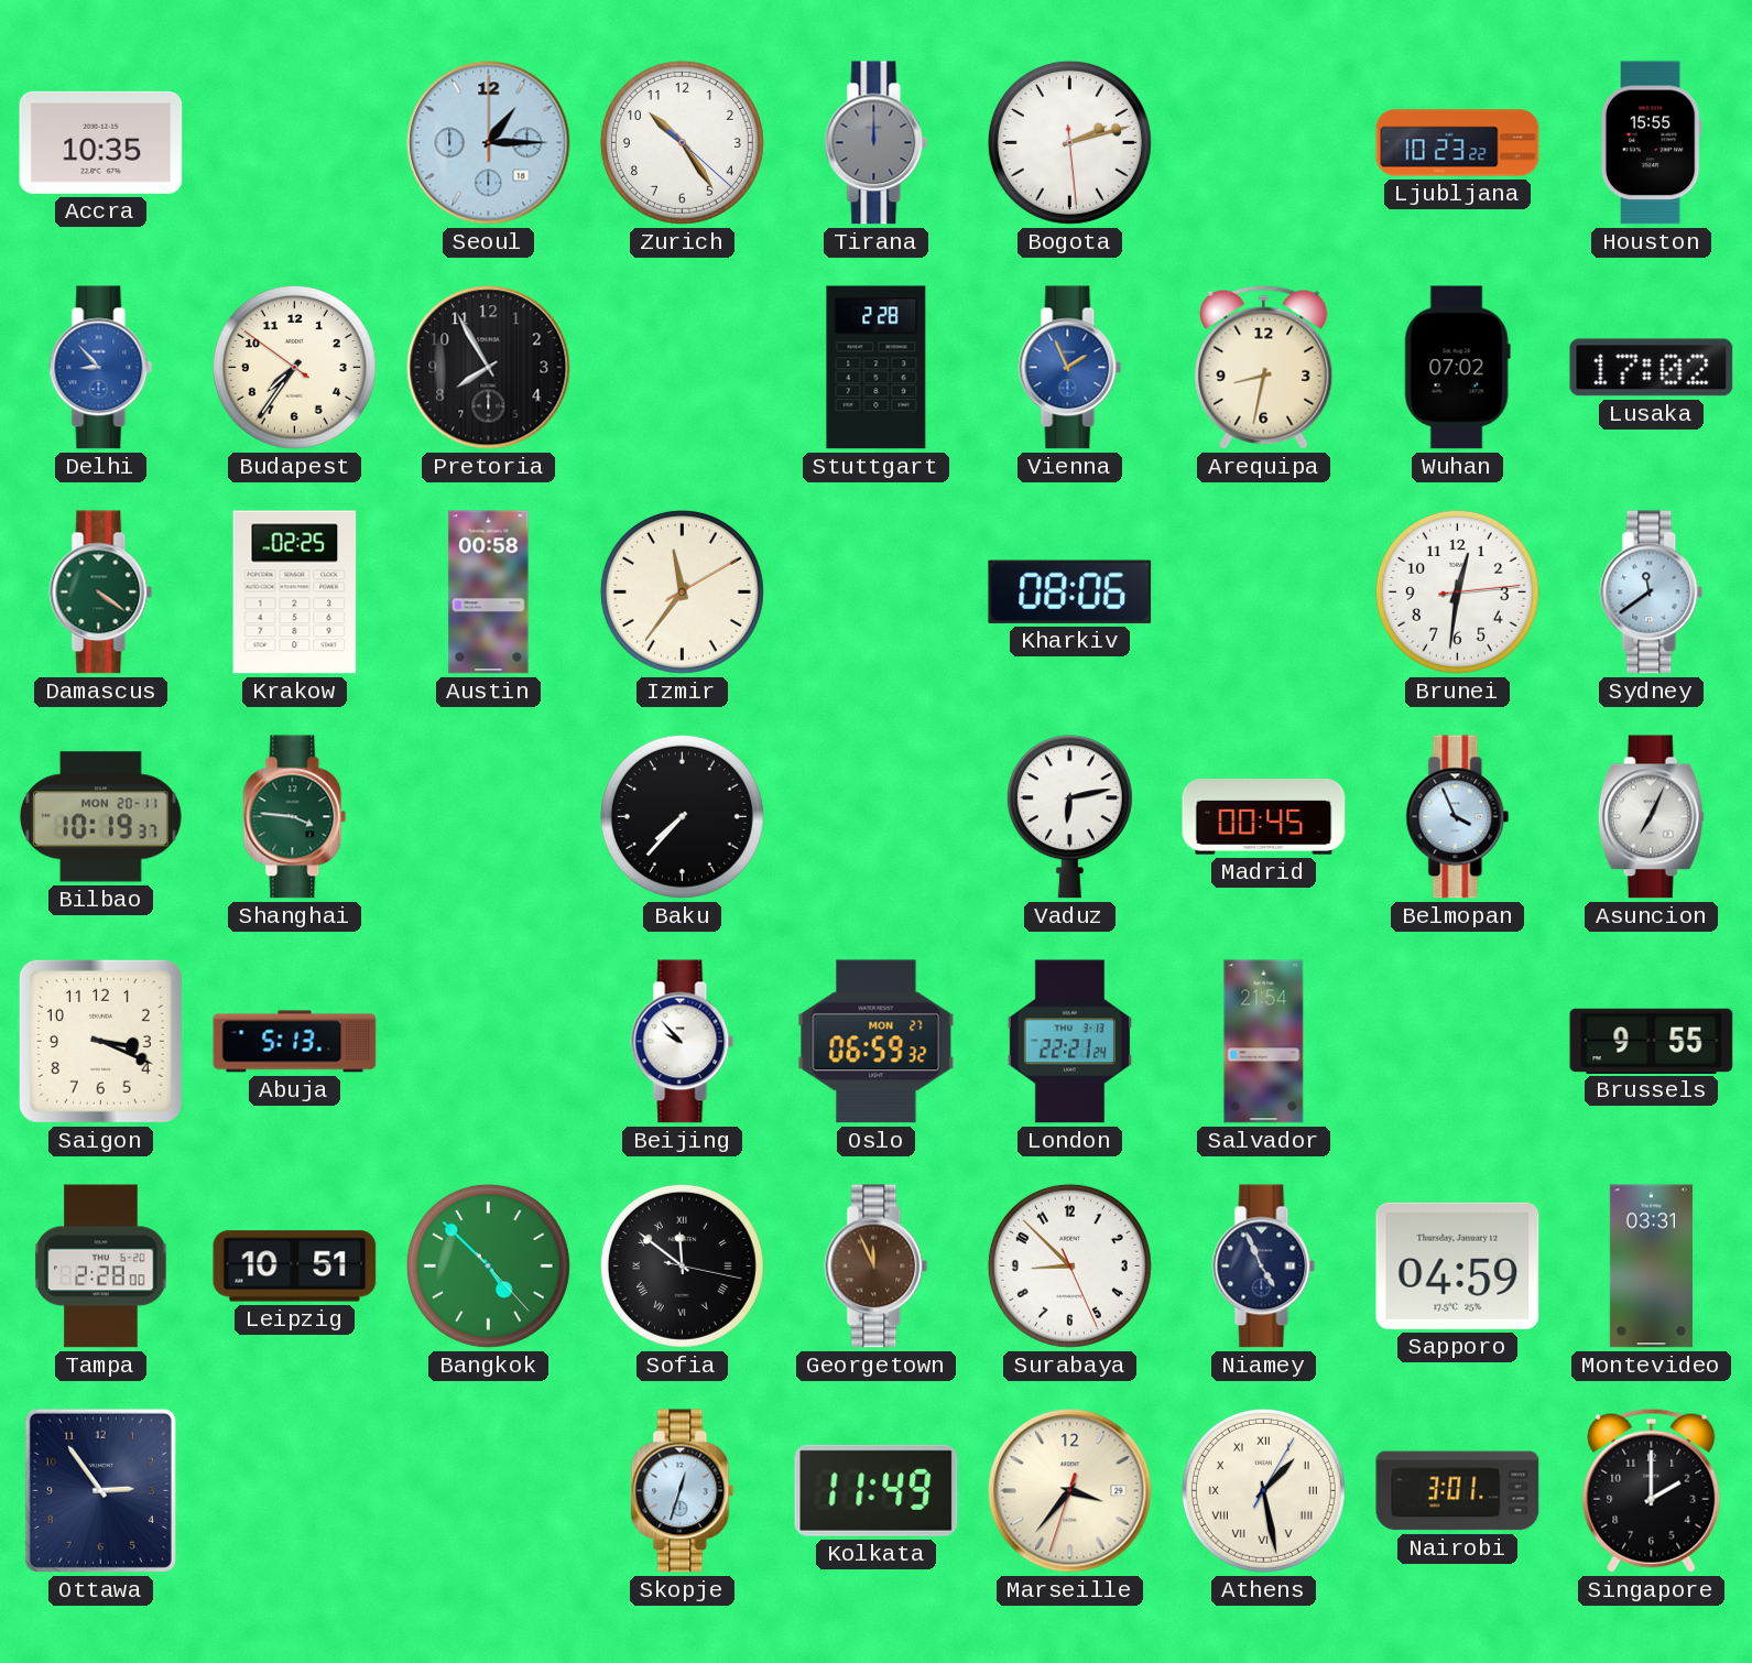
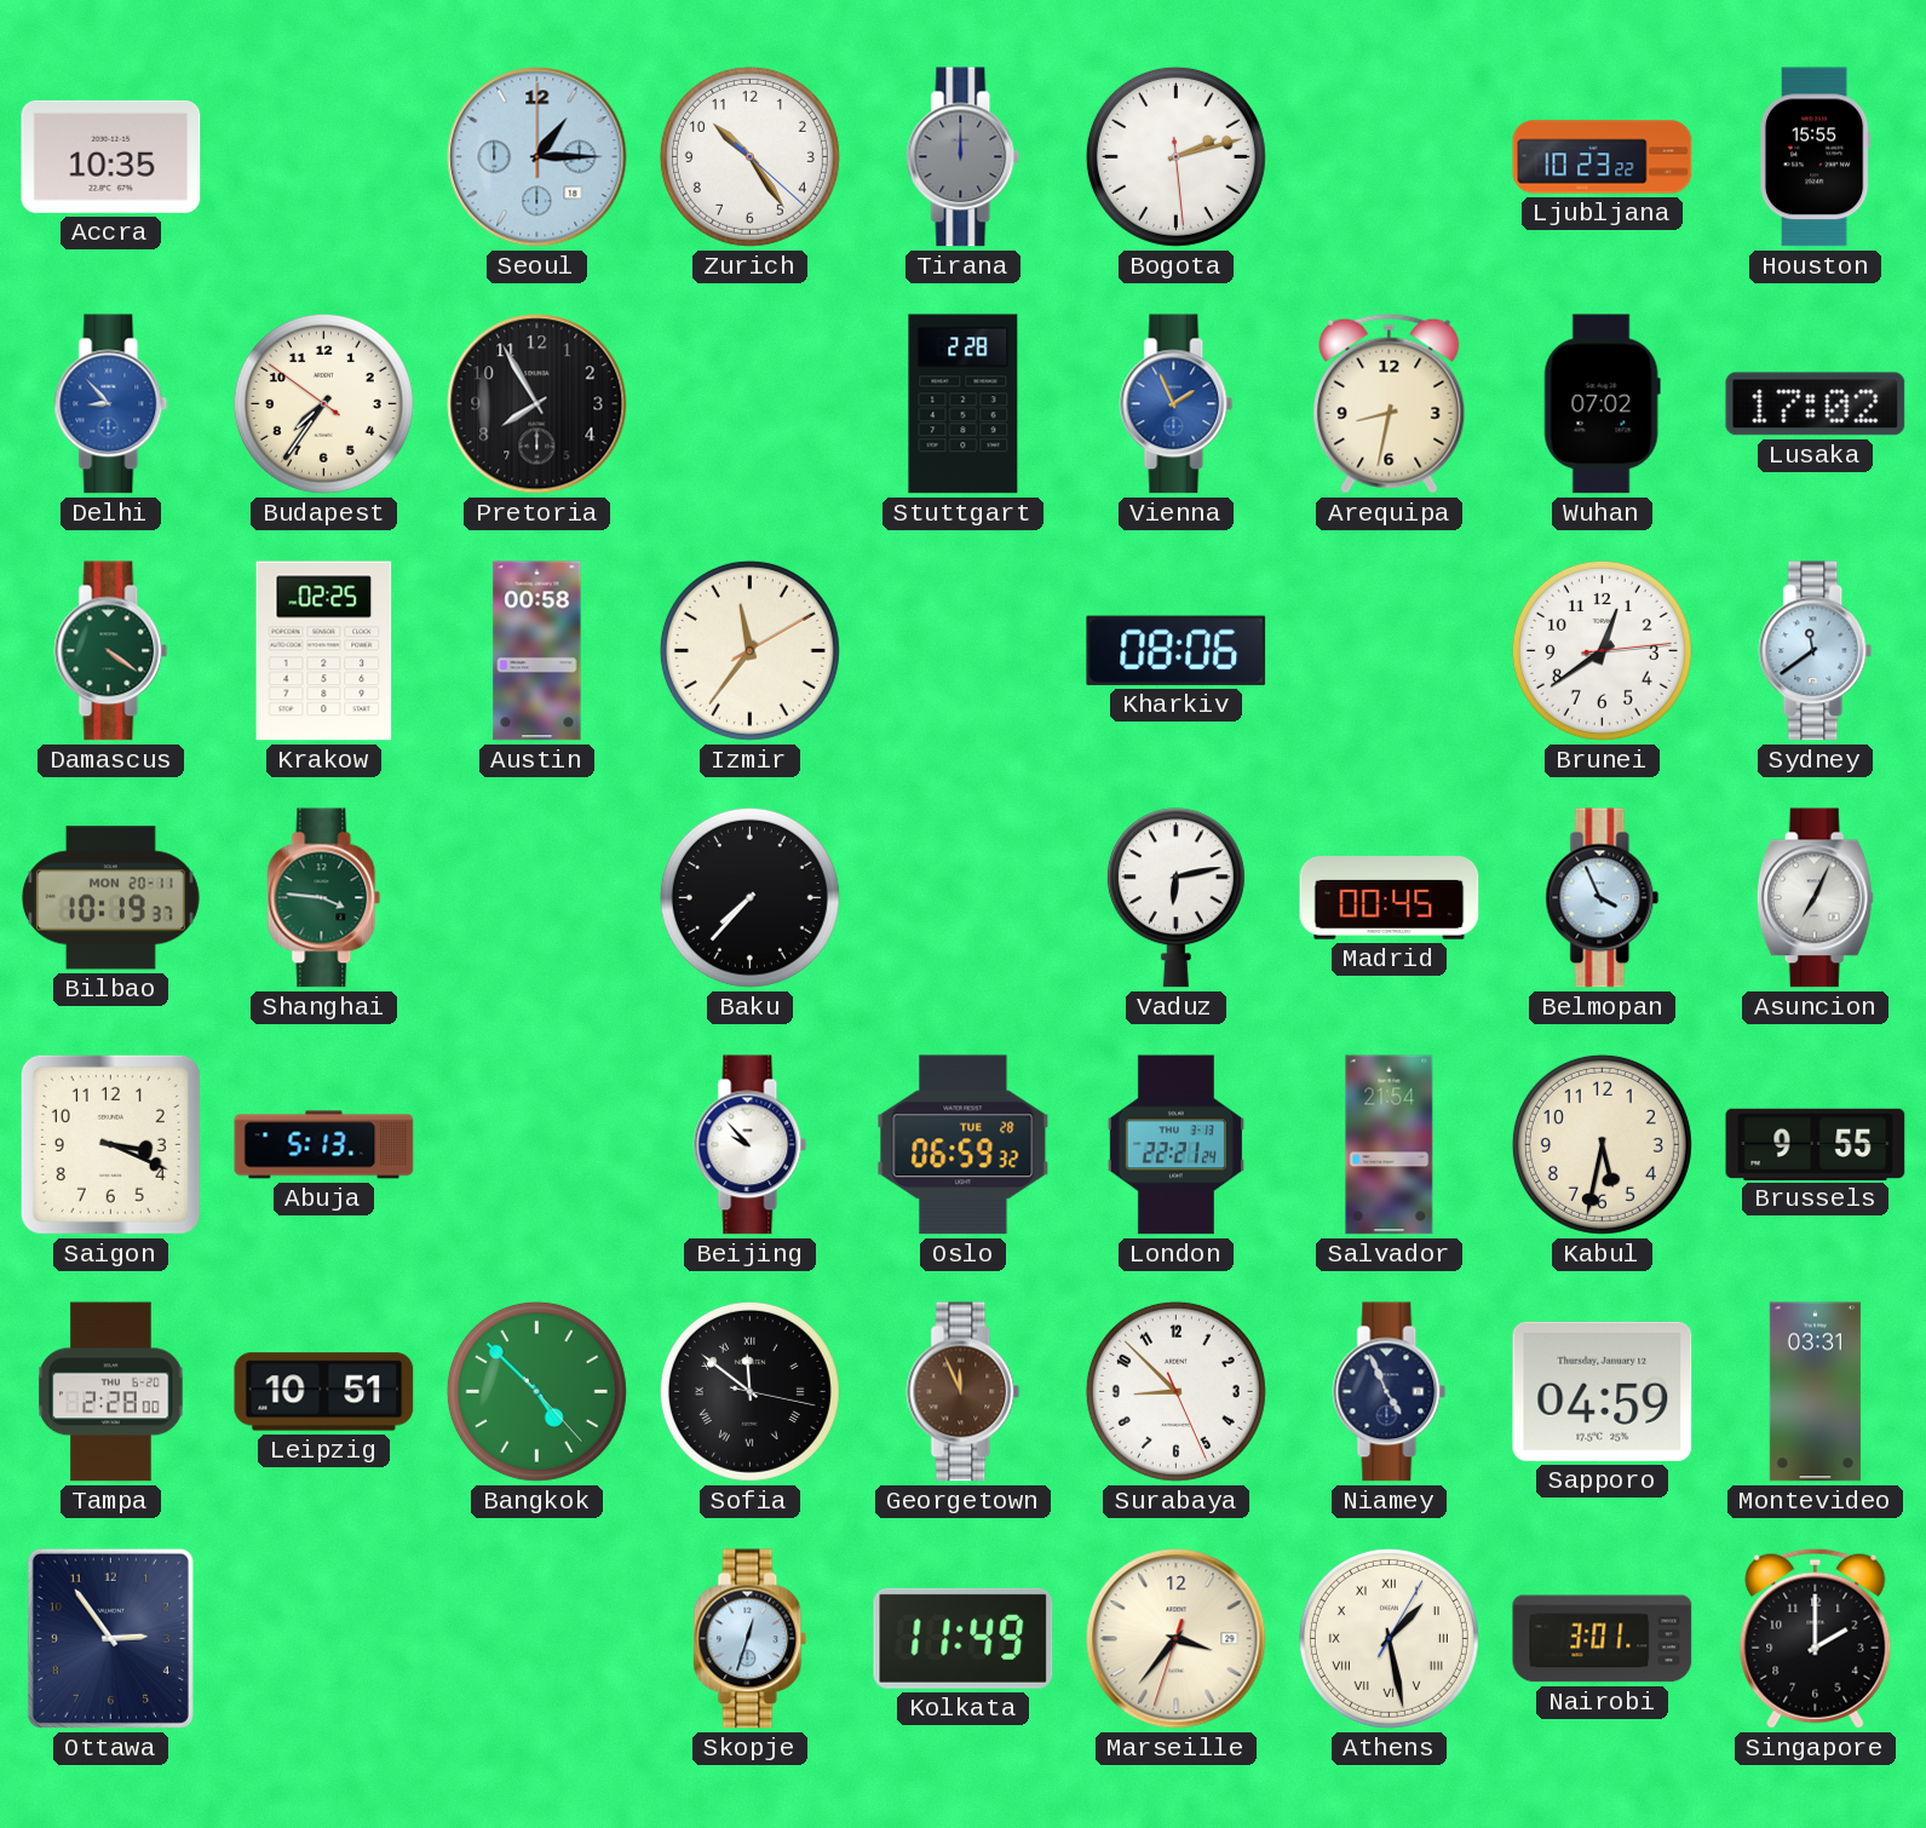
Brunei: 12:31 -> 12:39 (1602, 650)
Oslo date: MON 27 -> TUE 28 (964, 1145)
Kabul: none -> 5:32 (1602, 1144)
